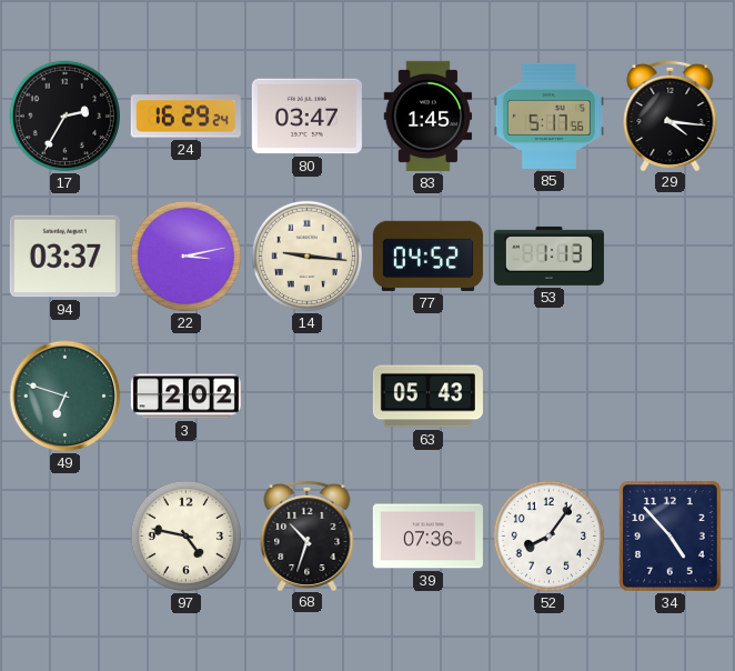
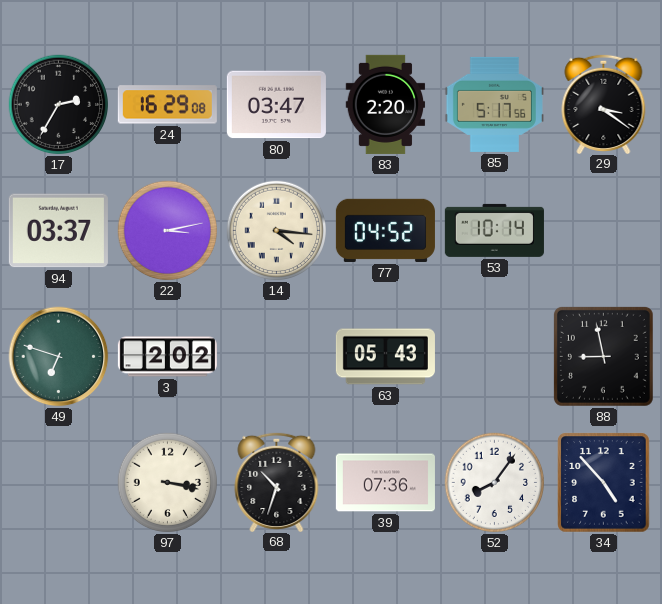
24: 16:29:24 -> 16:29:08 (167, 105)
83: 1:45 -> 2:20 (386, 104)
29: 4:16 -> 3:21 (604, 103)
14: 9:16 -> 4:16 (277, 231)
53: 1:13 -> 10:14 (494, 230)
88: none -> 8:58 (603, 356)
97: 4:47 -> 3:17 (168, 483)
